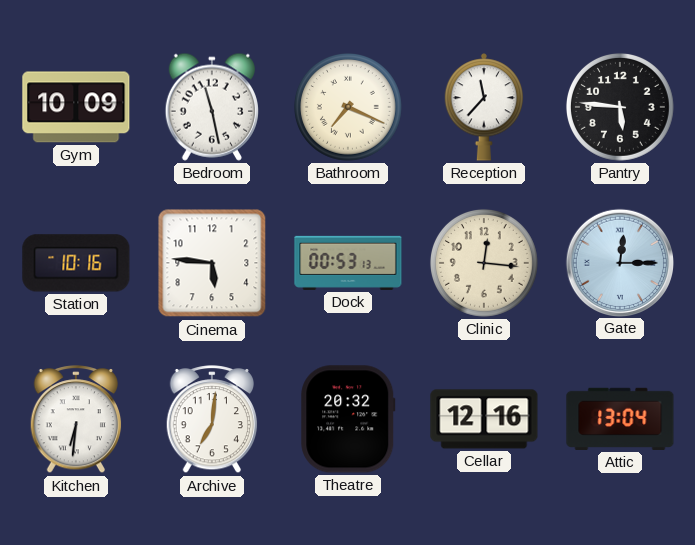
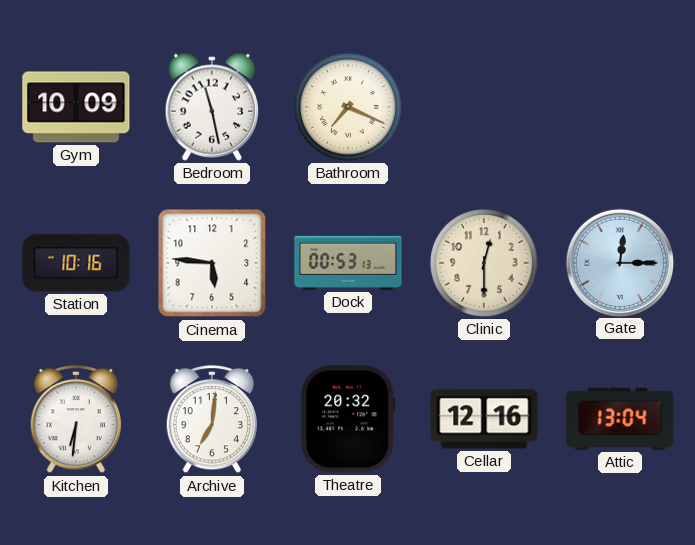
Reception: 11:37 -> none (484, 107)
Pantry: 5:46 -> none (620, 107)
Clinic: 12:16 -> 12:30 (484, 263)
